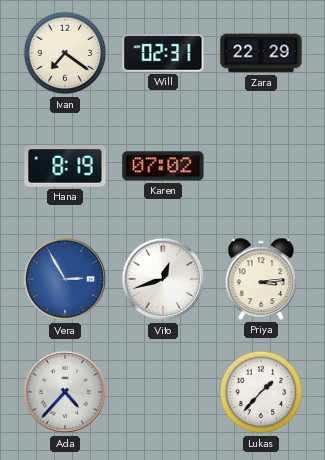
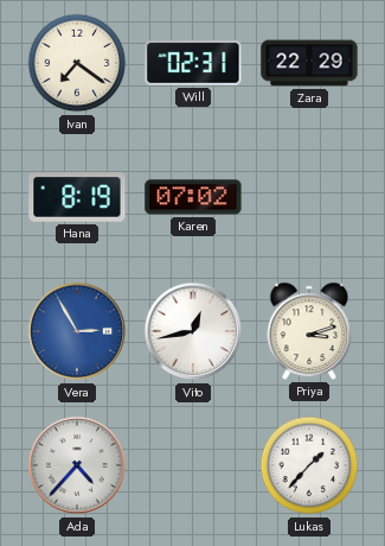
Vito: 12:42 -> 12:43 (193, 331)
Priya: 3:14 -> 3:12 (309, 331)
